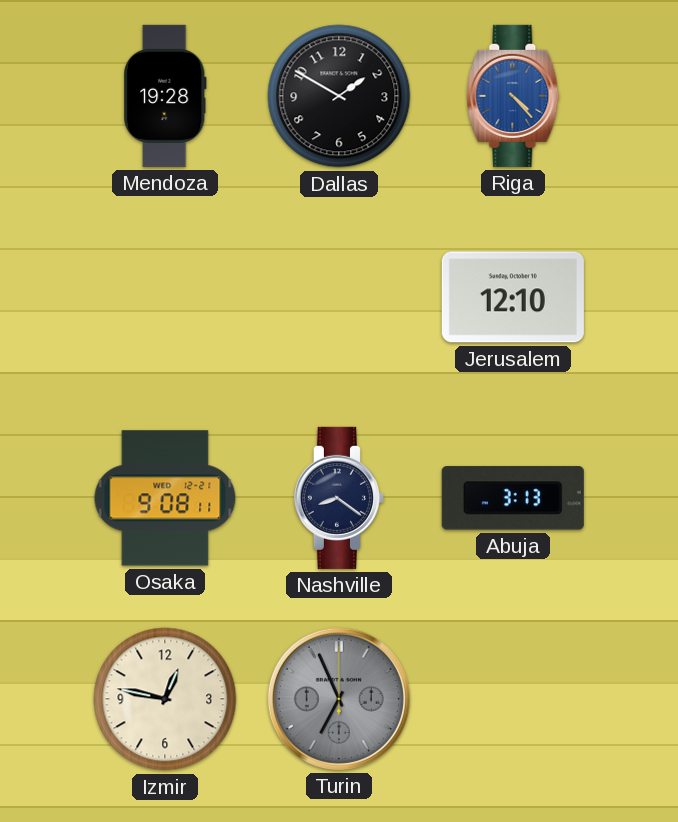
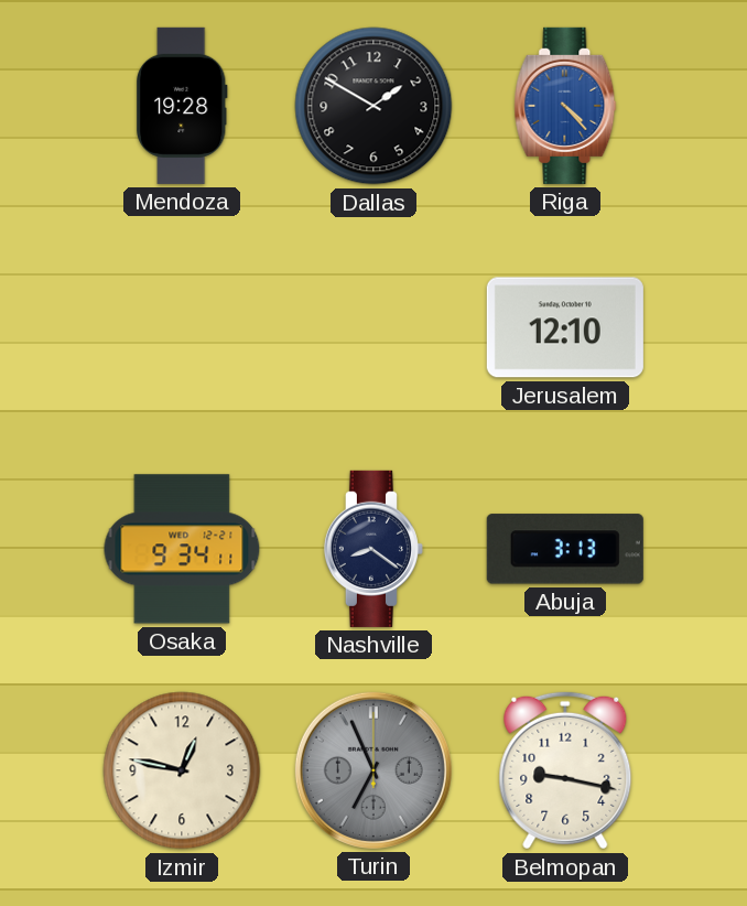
Osaka: 9:08 -> 9:34 (182, 549)
Belmopan: none -> 9:17 (565, 770)
